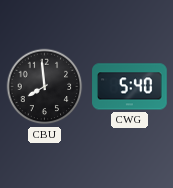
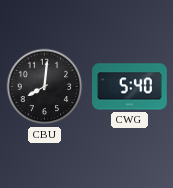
CBU: 7:59 -> 8:01 (45, 87)
